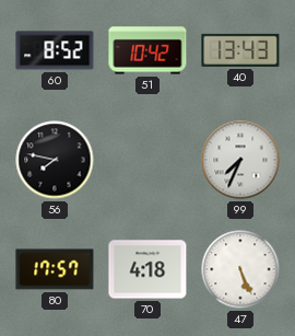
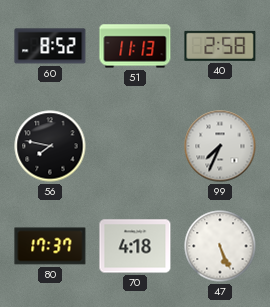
51: 10:42 -> 11:13 (135, 46)
40: 13:43 -> 2:58 (220, 46)
80: 17:57 -> 17:37 (50, 246)
